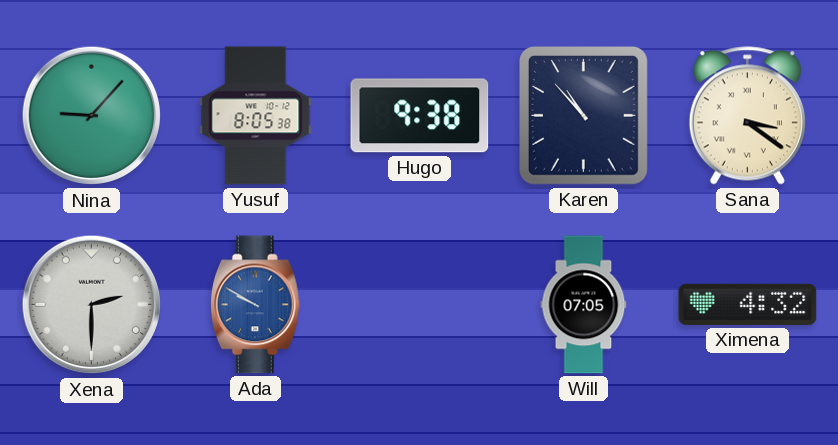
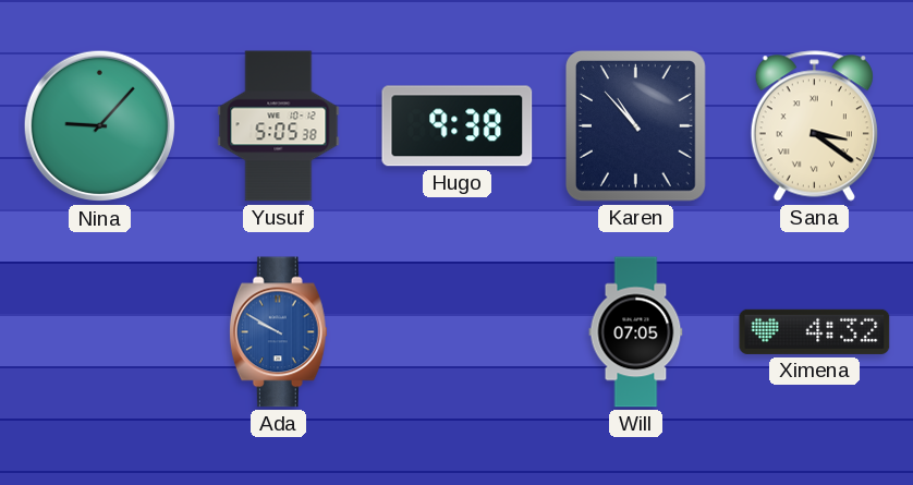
Yusuf: 8:05 -> 5:05 (279, 126)
Xena: 2:30 -> none (92, 305)
